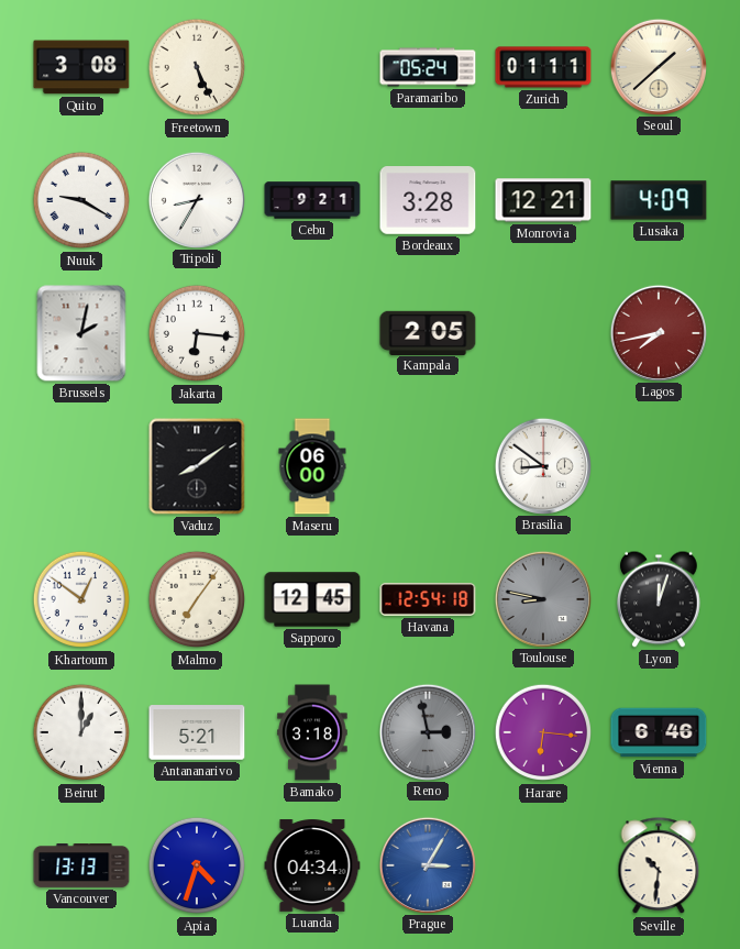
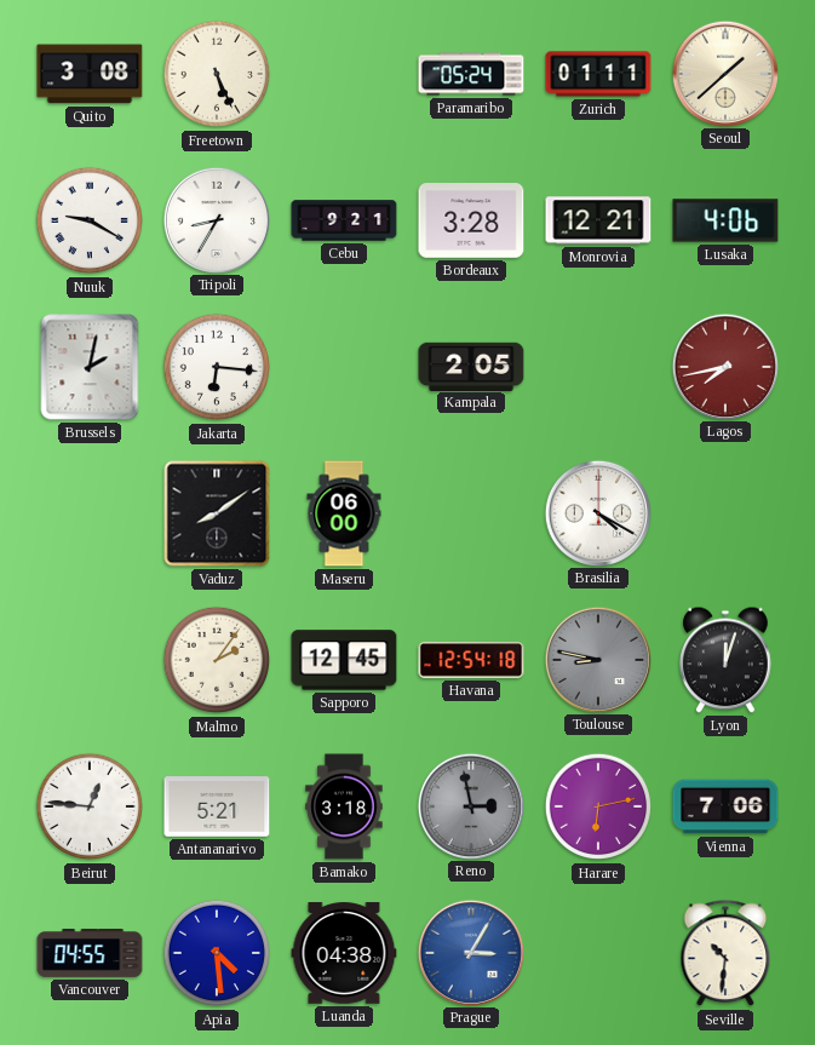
Lusaka: 4:09 -> 4:06 (725, 220)
Brasilia: 8:51 -> 4:20 (597, 512)
Khartoum: 12:51 -> none (81, 599)
Malmo: 7:06 -> 2:06 (217, 660)
Beirut: 1:00 -> 12:46 (90, 806)
Harare: 6:16 -> 6:13 (598, 806)
Vienna: 6:46 -> 7:06 (725, 806)
Vancouver: 13:13 -> 04:55 (90, 954)
Apia: 4:33 -> 4:29 (217, 953)
Luanda: 04:34 -> 04:38 (344, 953)
